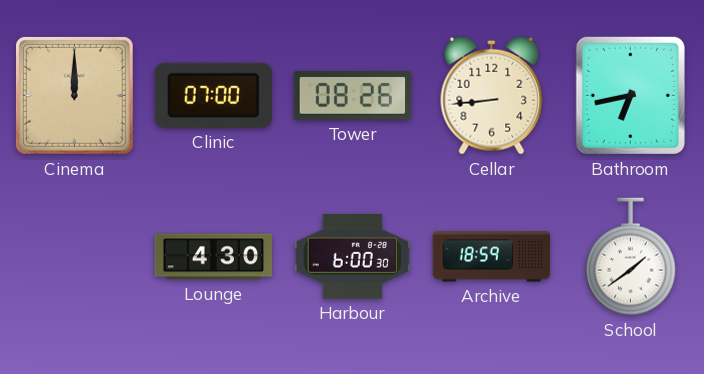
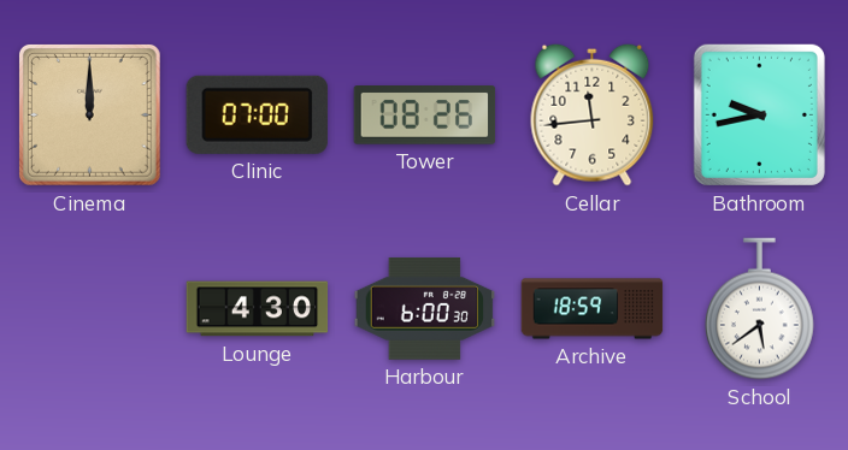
Cellar: 8:44 -> 11:44 (593, 114)
Bathroom: 6:43 -> 9:43 (759, 114)
School: 1:39 -> 5:39 (760, 309)
